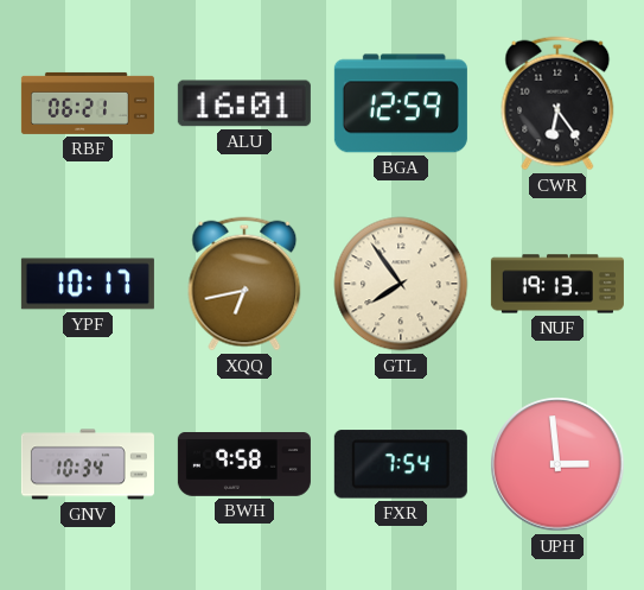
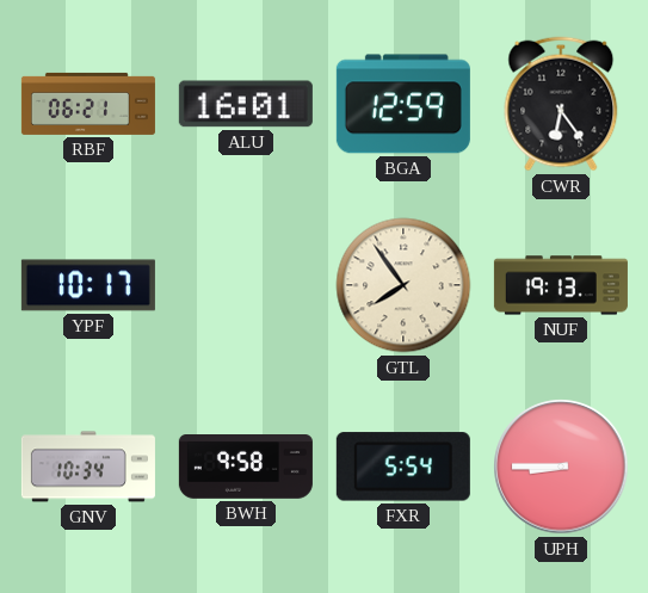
XQQ: 6:43 -> none (244, 284)
FXR: 7:54 -> 5:54 (403, 467)
UPH: 2:59 -> 8:45 (561, 467)
